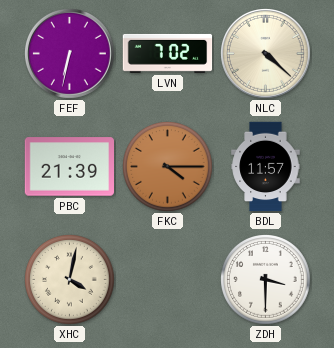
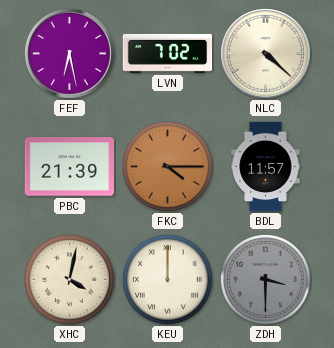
FEF: 6:32 -> 6:28 (70, 54)
KEU: none -> 12:00 (168, 280)
ZDH dial: white -> grey (266, 280)
